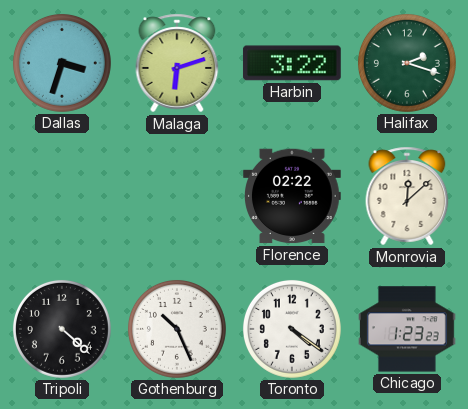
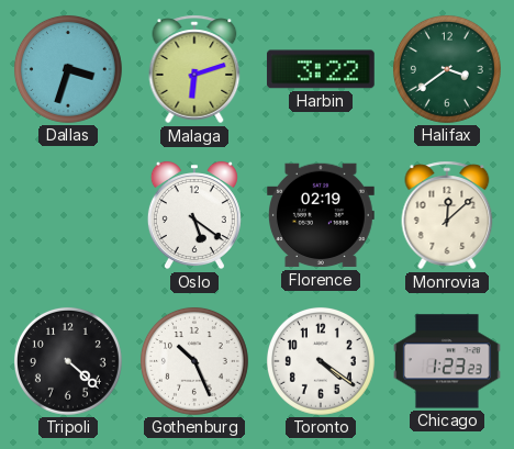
Halifax: 2:18 -> 3:39 (447, 69)
Oslo: none -> 5:21 (194, 215)
Florence: 02:22 -> 02:19 (322, 215)
